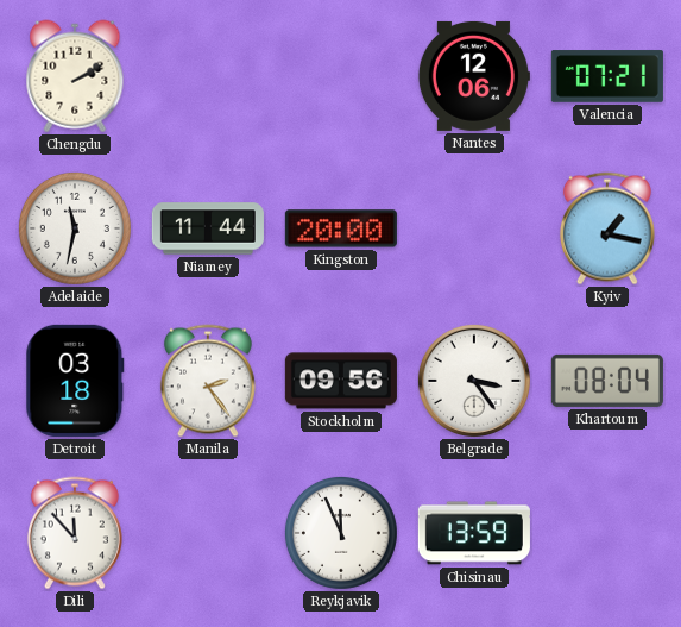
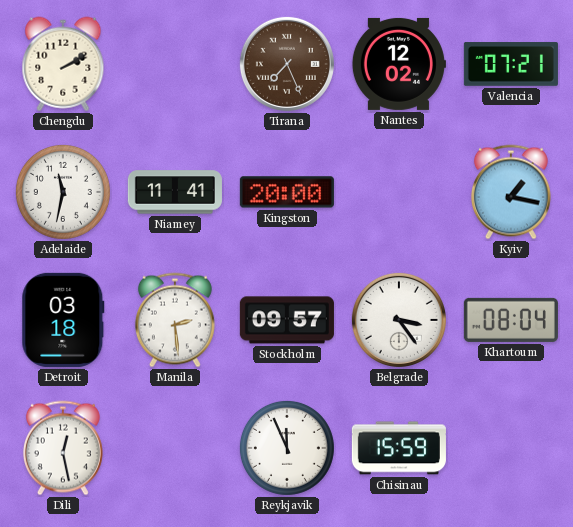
Tirana: none -> 7:26 (287, 64)
Nantes: 12:06 -> 12:02 (398, 64)
Niamey: 11:44 -> 11:41 (175, 192)
Manila: 2:24 -> 2:29 (175, 320)
Stockholm: 09:56 -> 09:57 (287, 320)
Dili: 11:53 -> 12:28 (63, 448)
Chisinau: 13:59 -> 15:59 (399, 448)
